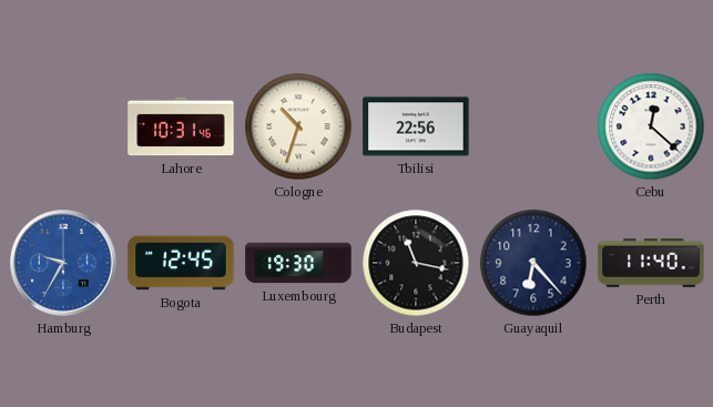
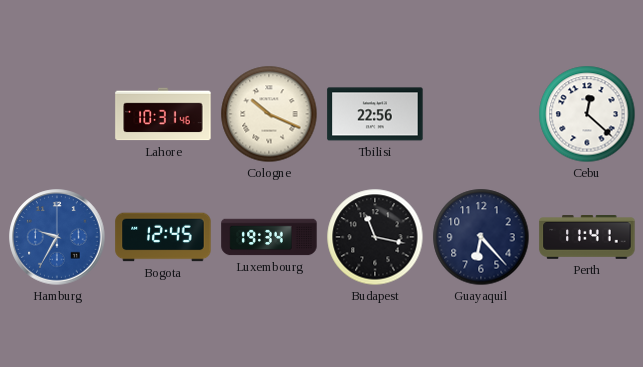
Cologne: 10:33 -> 10:19 (269, 114)
Luxembourg: 19:30 -> 19:34 (269, 237)
Perth: 11:40 -> 11:41 (587, 238)
